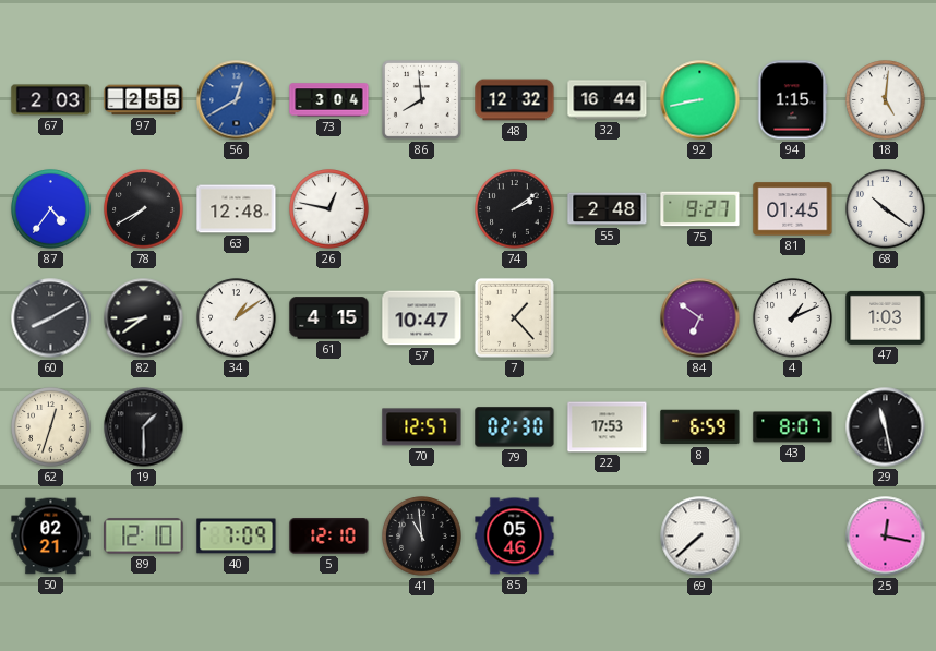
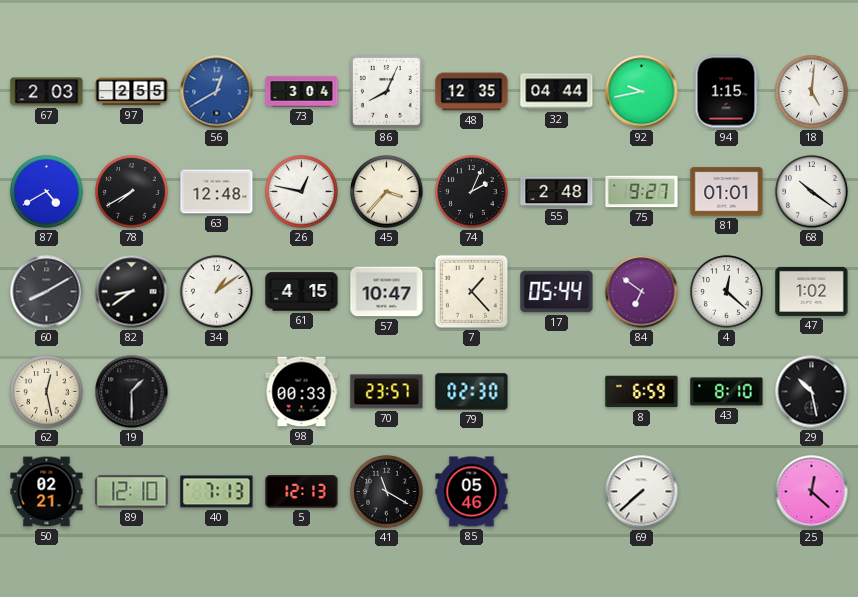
86: 7:59 -> 8:04 (386, 91)
48: 12:32 -> 12:35 (472, 92)
32: 16:44 -> 04:44 (557, 92)
92: 8:43 -> 9:43 (642, 92)
87: 4:36 -> 4:40 (47, 192)
45: none -> 3:37 (387, 192)
74: 2:09 -> 2:04 (472, 192)
81: 01:45 -> 01:01 (727, 192)
17: none -> 05:44 (557, 292)
4: 1:11 -> 12:22 (727, 292)
47: 1:03 -> 1:02 (812, 291)
62: 12:33 -> 12:28 (47, 392)
98: none -> 00:33 (302, 392)
70: 12:57 -> 23:57 (387, 392)
22: 17:53 -> none (608, 427)
43: 8:07 -> 8:10 (727, 392)
29: 11:28 -> 10:28 (812, 392)
40: 7:09 -> 7:13 (217, 492)
5: 12:10 -> 12:13 (302, 492)
41: 10:59 -> 11:20 (387, 492)
25: 12:17 -> 12:22 (812, 492)
